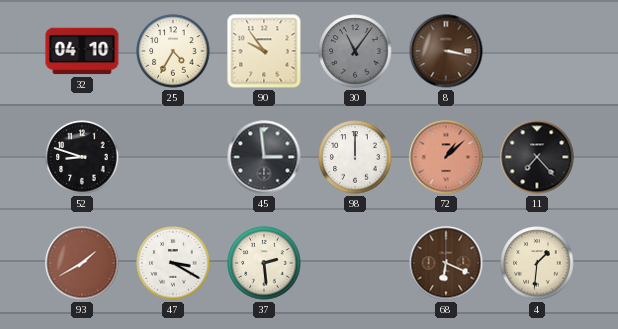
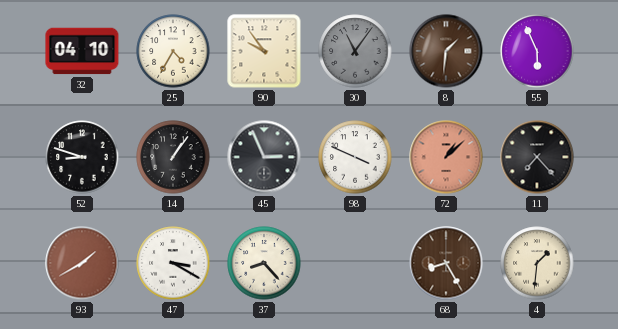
8: 3:17 -> 1:31 (446, 51)
55: none -> 5:56 (537, 51)
14: none -> 1:06 (173, 157)
45: 2:59 -> 2:56 (264, 157)
98: 12:00 -> 3:49 (355, 157)
37: 2:29 -> 8:23 (264, 263)
68: 6:19 -> 8:25 (446, 263)
